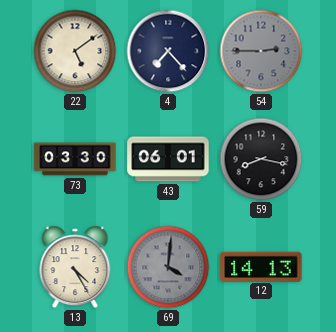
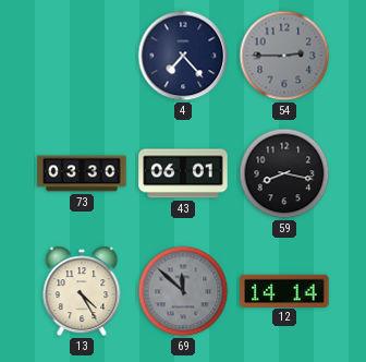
22: 5:09 -> none (75, 51)
69: 4:01 -> 11:52 (183, 291)
12: 14:13 -> 14:14 (284, 290)
